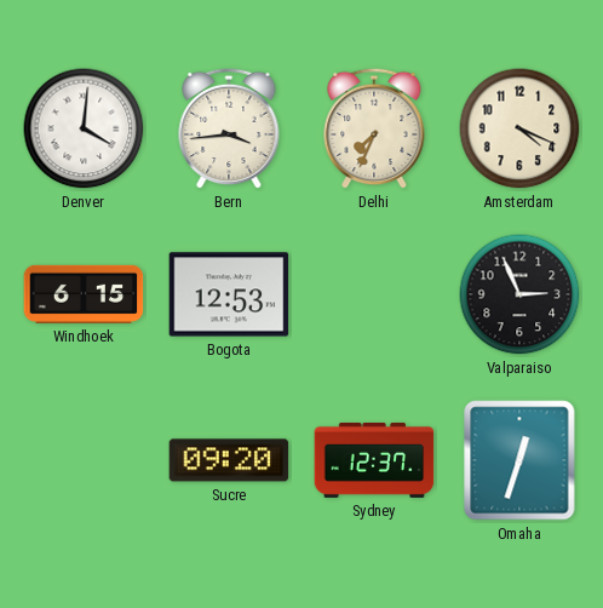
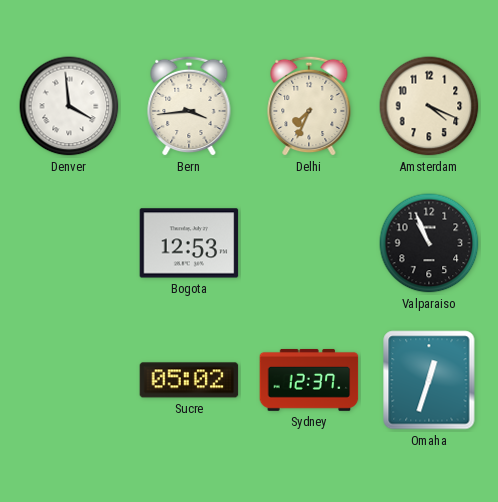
Denver: 4:01 -> 3:59 (69, 106)
Windhoek: 6:15 -> none (84, 294)
Valparaiso: 2:56 -> 10:56 (429, 243)
Sucre: 09:20 -> 05:02 (189, 380)
